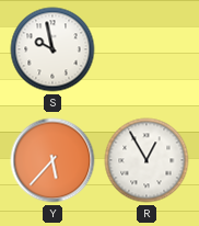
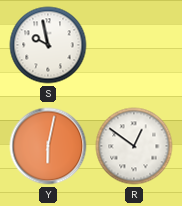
Y: 5:37 -> 6:02 (48, 146)
R: 12:55 -> 12:51 (134, 146)
